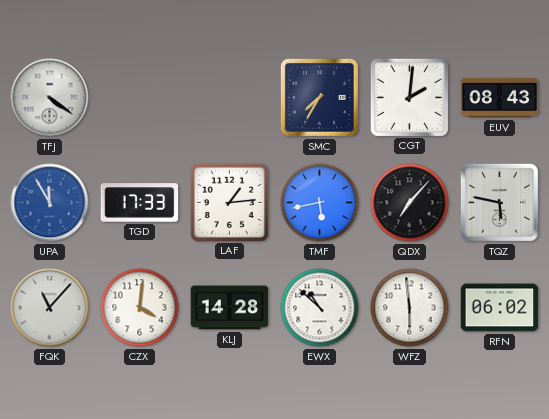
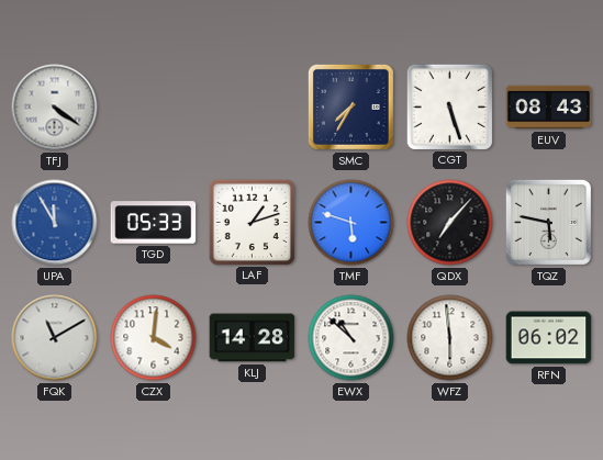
CGT: 2:01 -> 5:27 (449, 106)
TGD: 17:33 -> 05:33 (154, 223)
LAF: 1:14 -> 1:12 (252, 222)
TMF: 5:43 -> 5:48 (351, 223)
FQK: 11:07 -> 11:10 (55, 338)
